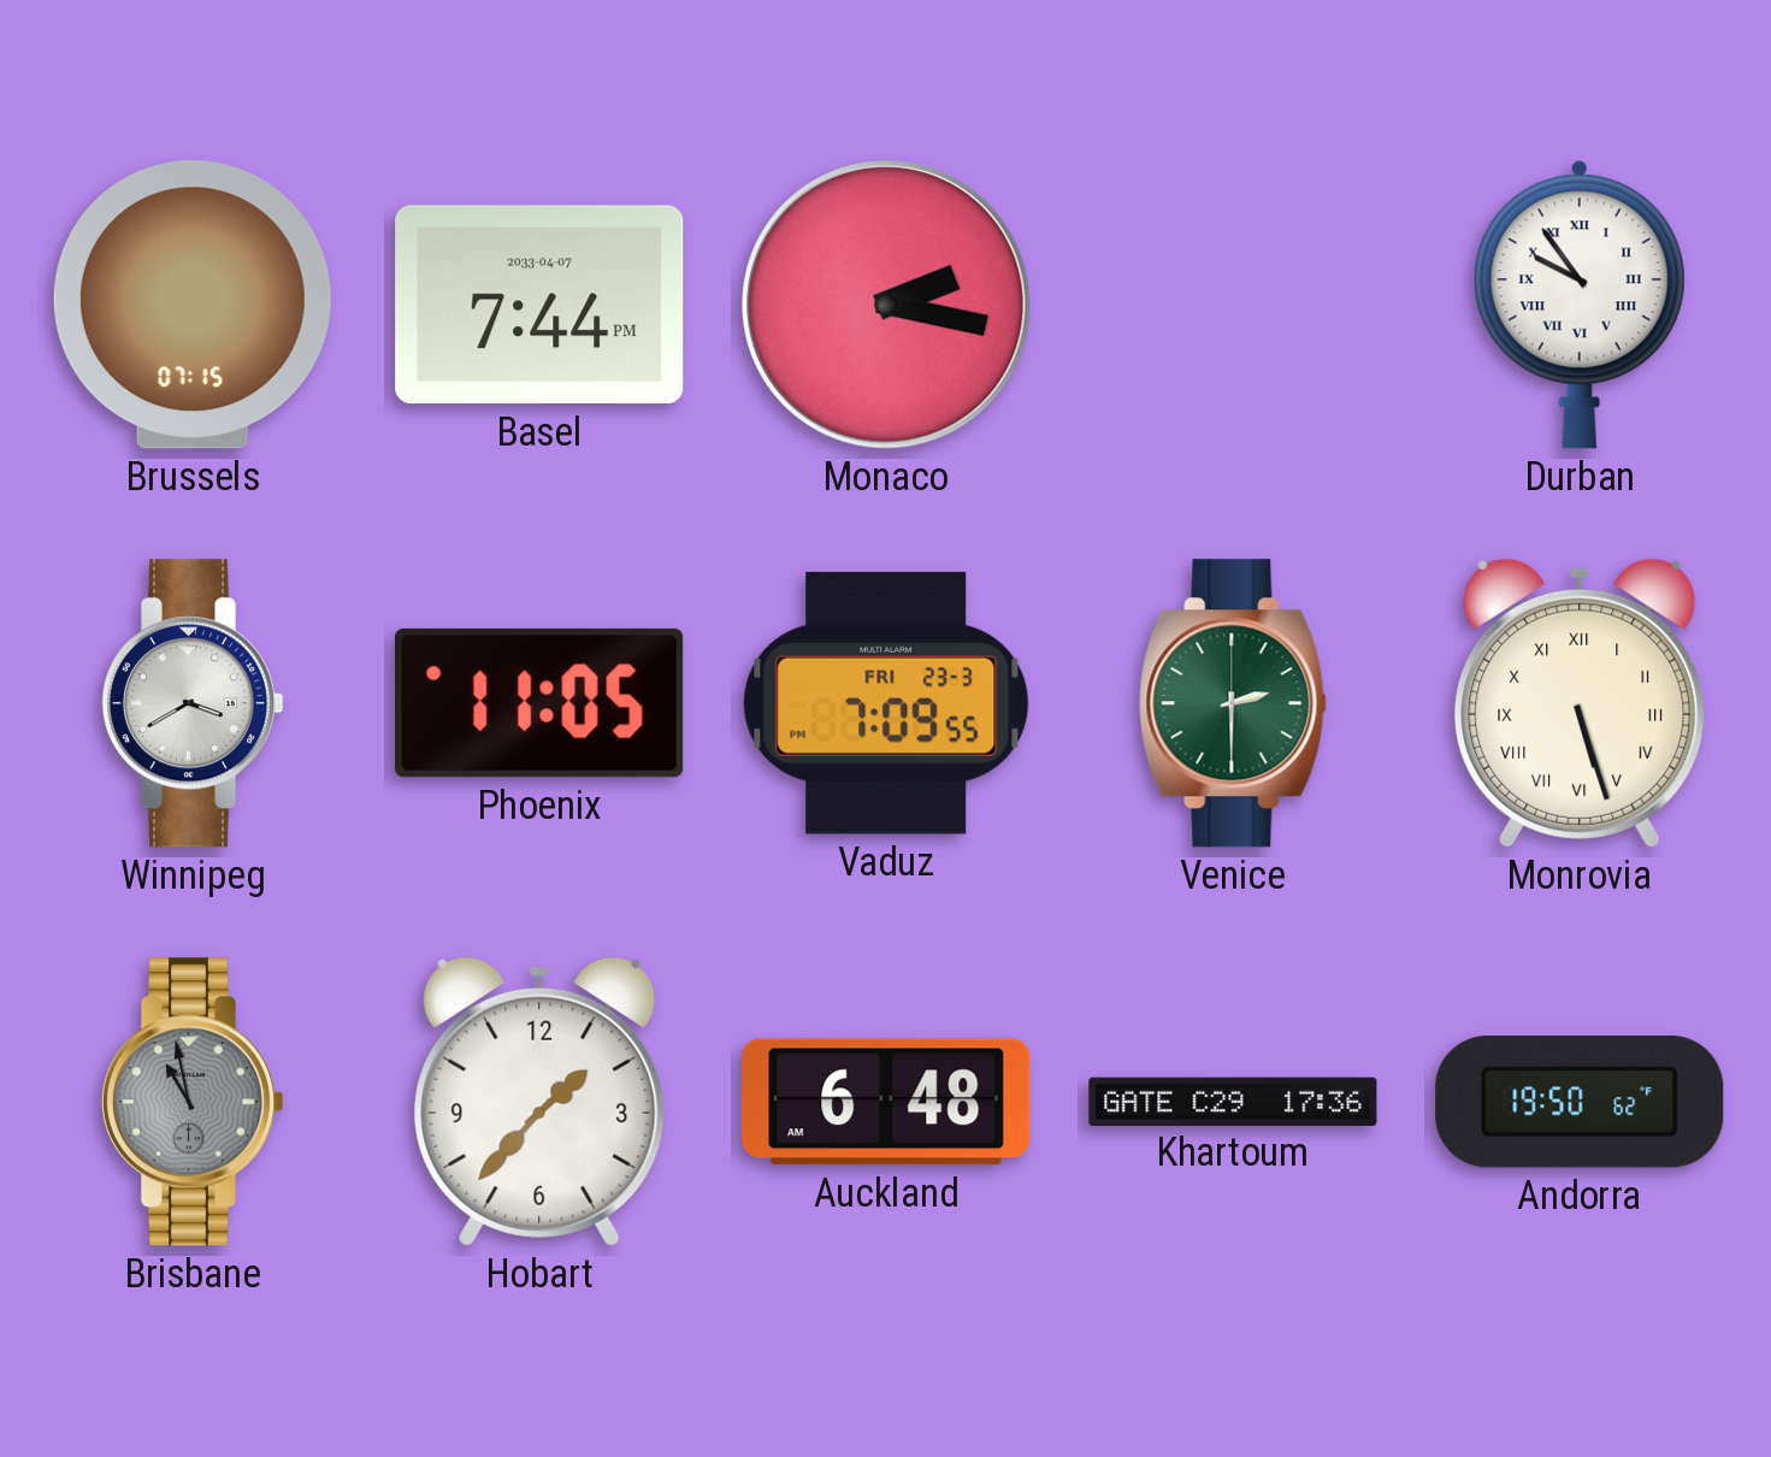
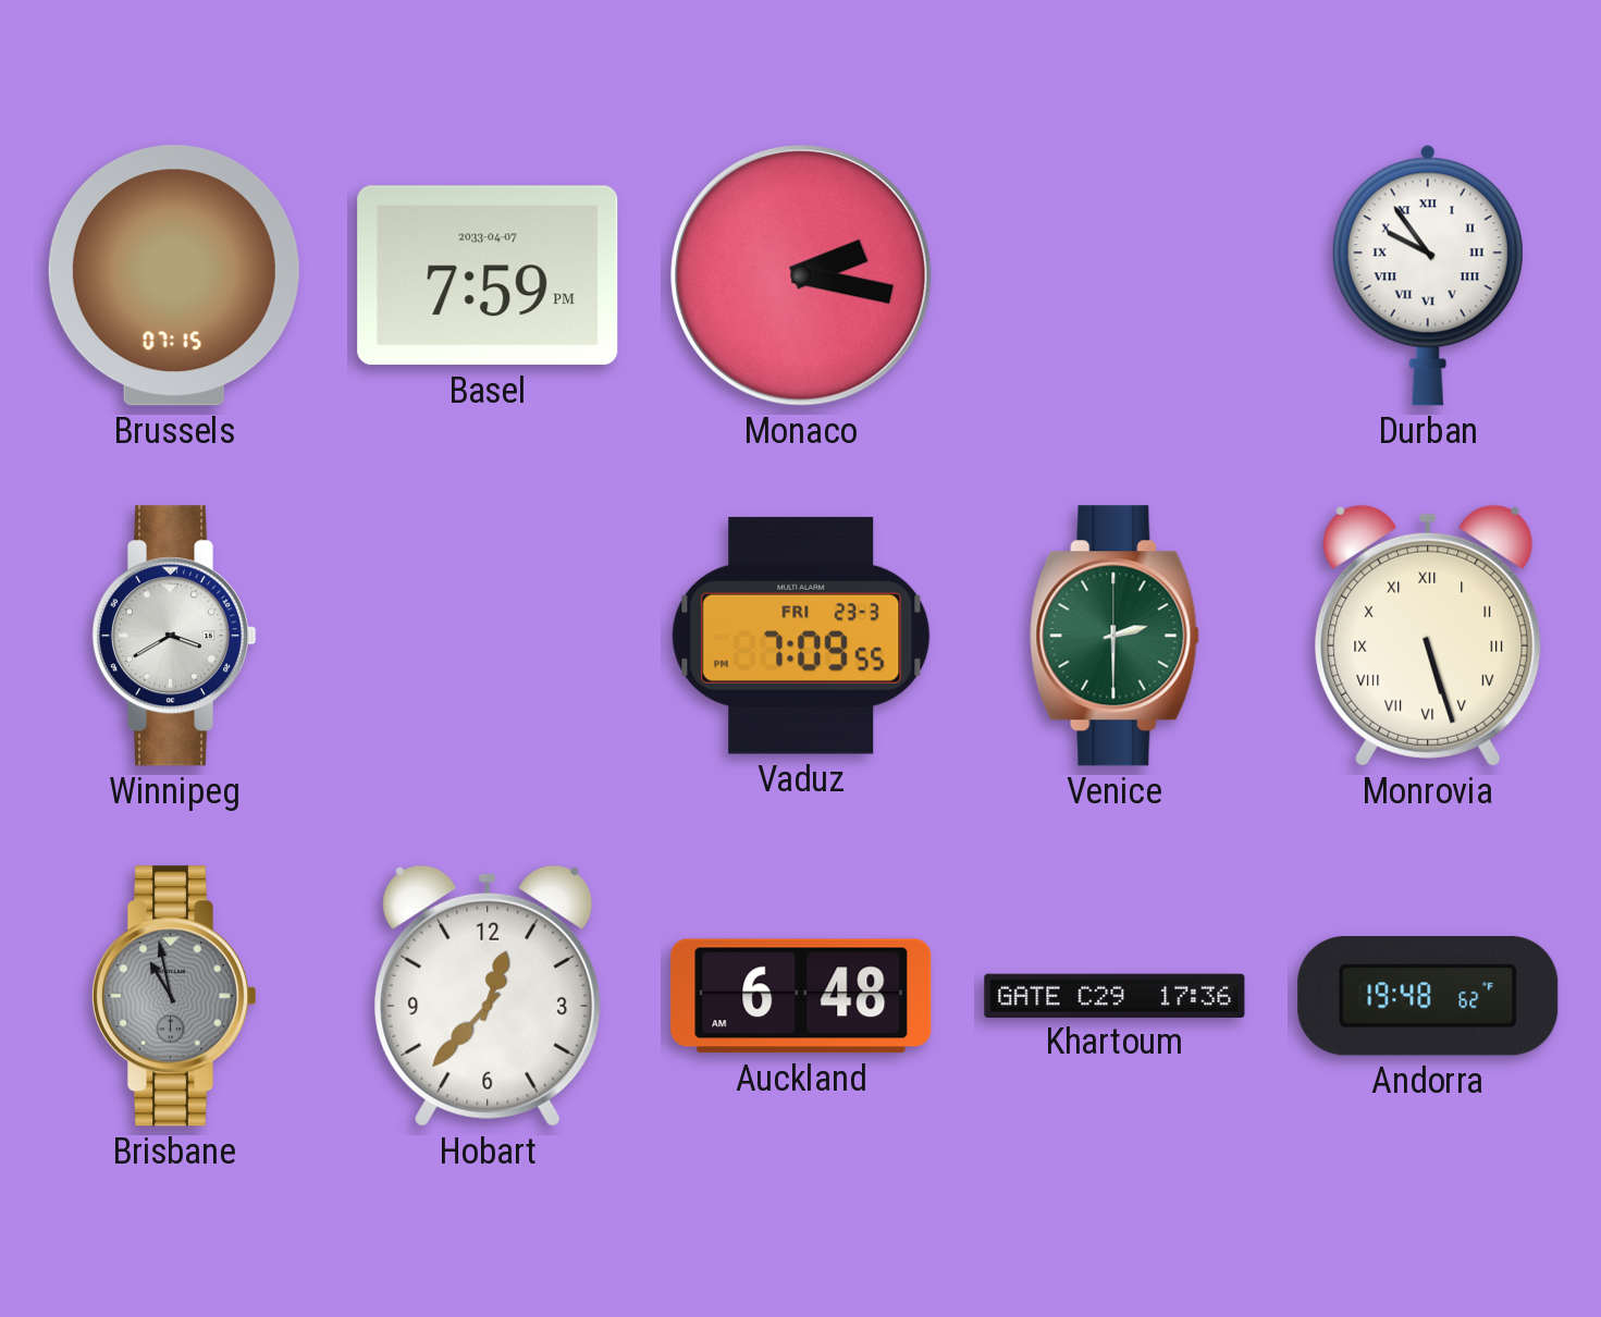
Basel: 7:44 -> 7:59 (488, 275)
Phoenix: 11:05 -> none (539, 703)
Hobart: 1:37 -> 12:37 (488, 996)
Andorra: 19:50 -> 19:48 (1428, 996)
